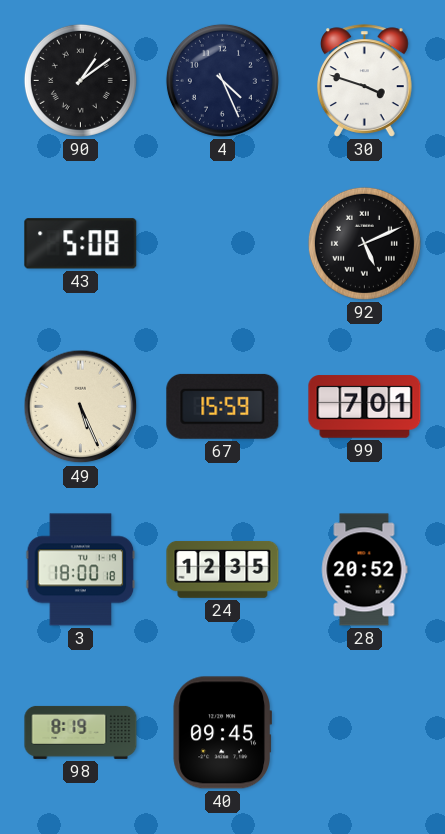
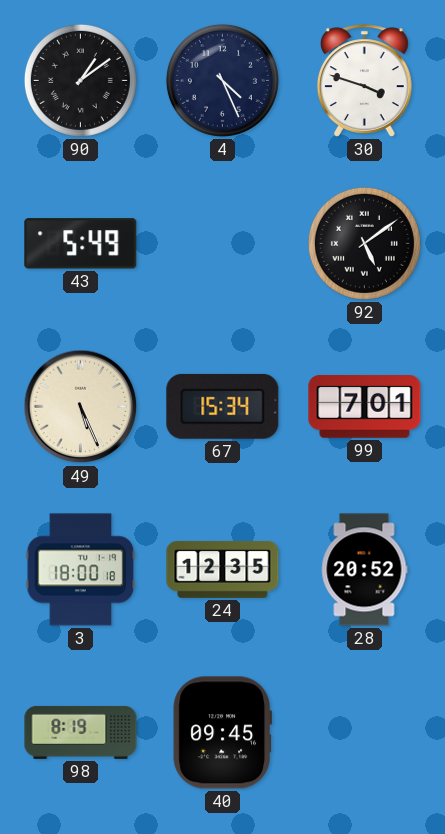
43: 5:08 -> 5:49 (81, 244)
92: 5:11 -> 5:09 (364, 243)
67: 15:59 -> 15:34 (223, 406)
